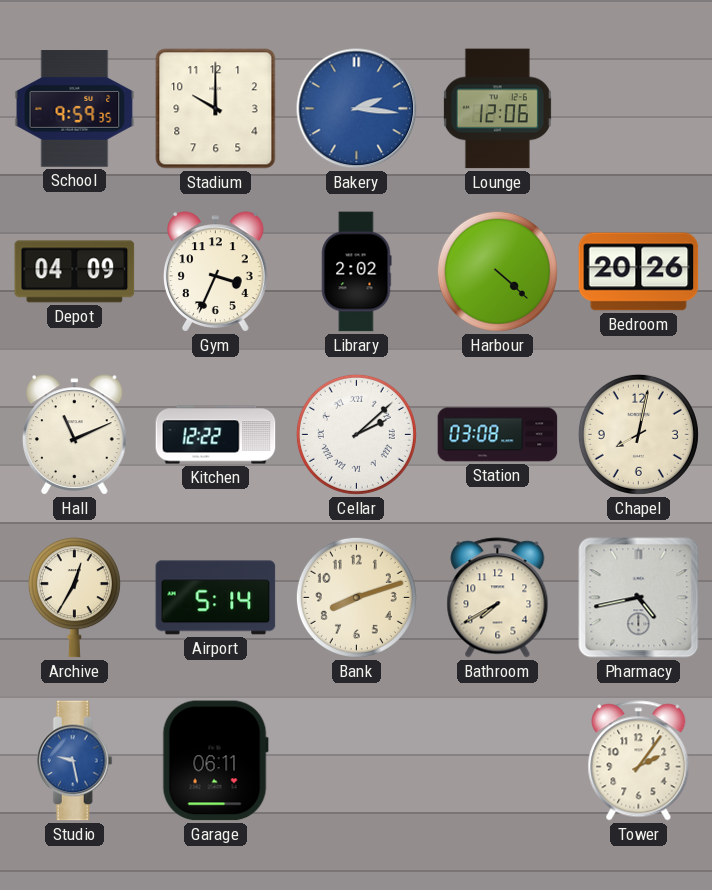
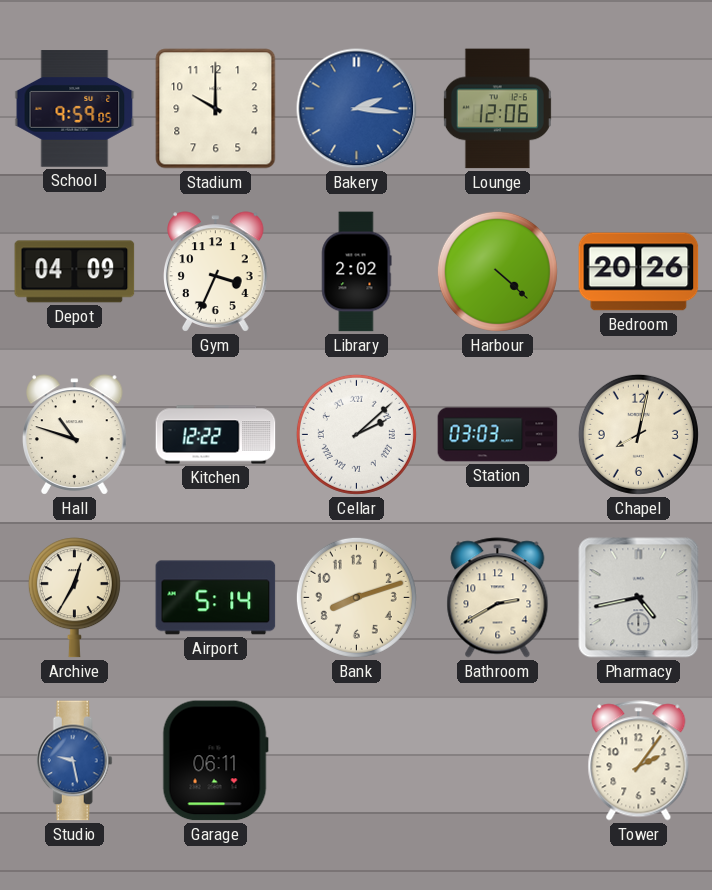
School: 9:59:35 -> 9:59:05 (75, 109)
Hall: 11:11 -> 10:48 (75, 435)
Station: 03:08 -> 03:03 (498, 435)
Bathroom: 7:40 -> 2:40 (498, 598)
